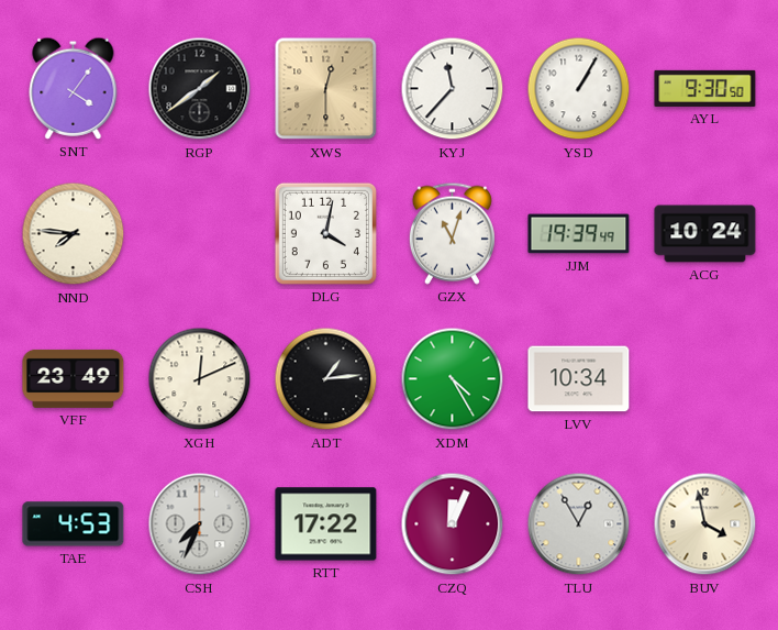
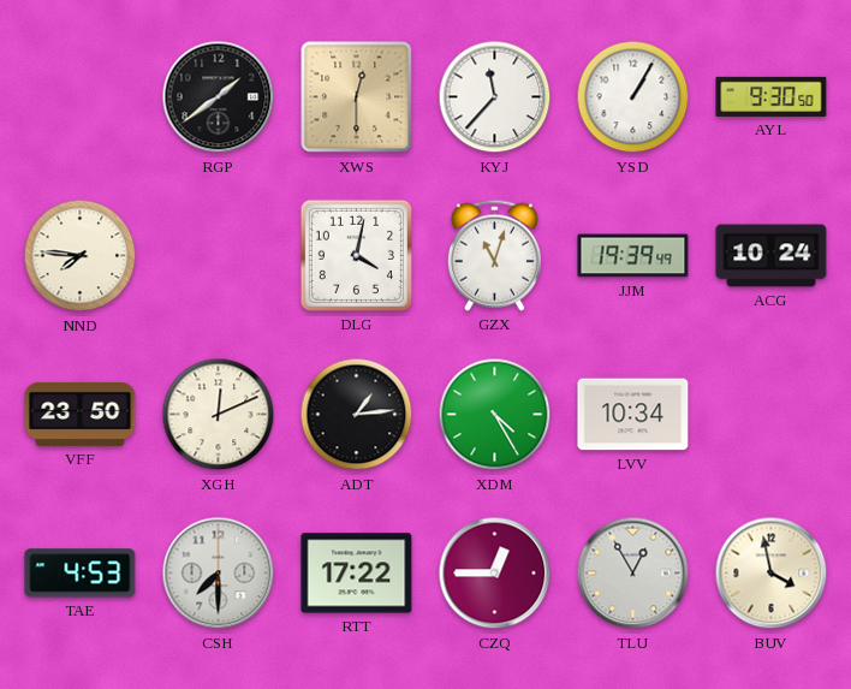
SNT: 4:06 -> none (74, 88)
VFF: 23:49 -> 23:50 (81, 414)
CSH: 7:34 -> 7:30 (219, 574)
CZQ: 12:04 -> 12:45 (495, 574)
